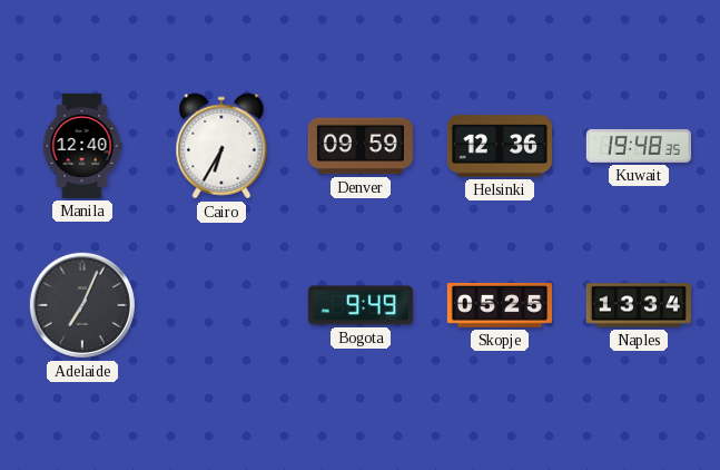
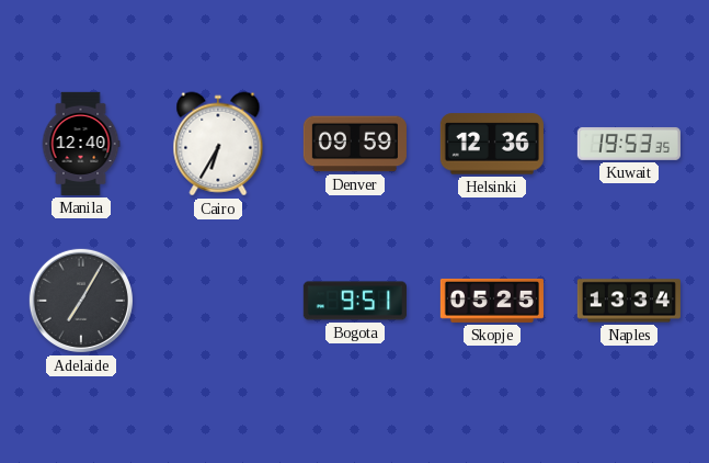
Kuwait: 19:48 -> 19:53 (629, 144)
Adelaide: 7:04 -> 7:05 (81, 301)
Bogota: 9:49 -> 9:51 (355, 301)
